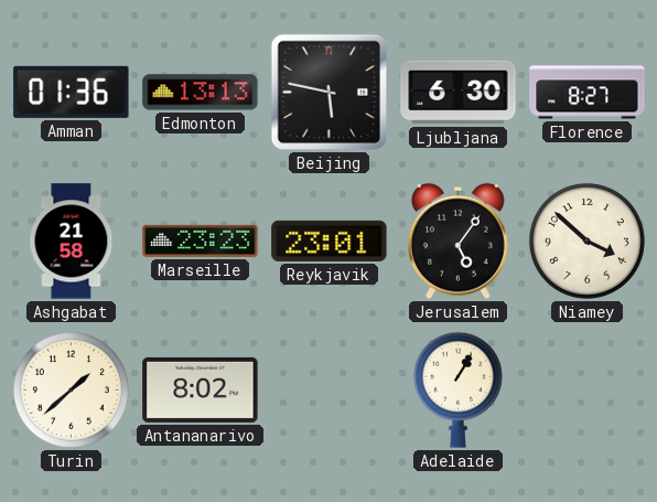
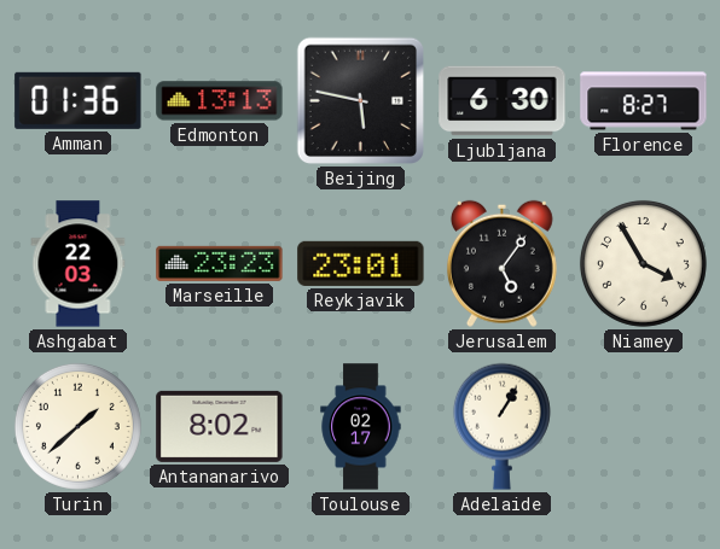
Ashgabat: 21:58 -> 22:03 (79, 264)
Niamey: 3:52 -> 3:55 (643, 263)
Toulouse: none -> 02:17 (361, 427)
